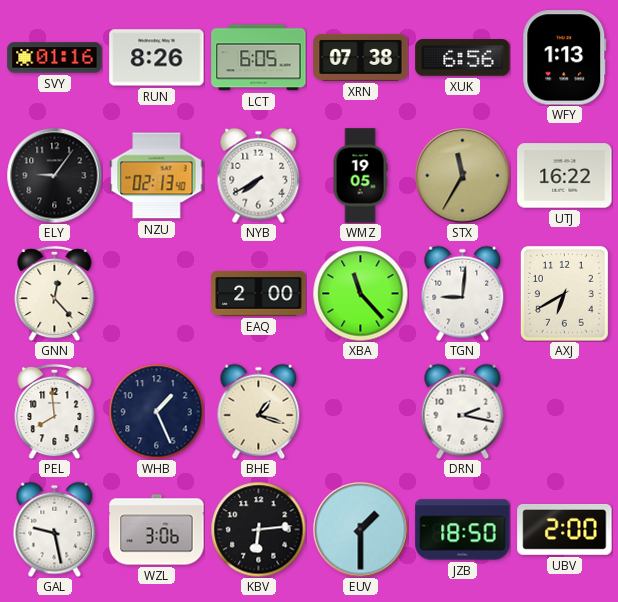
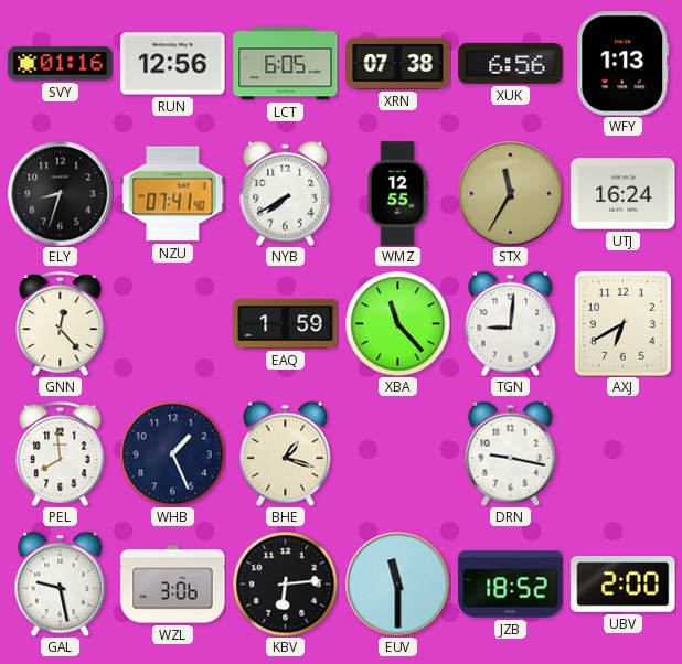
RUN: 8:26 -> 12:56 (173, 64)
ELY: 9:06 -> 8:33 (60, 193)
NZU: 02:13 -> 07:41 (173, 194)
WMZ: 19:05 -> 12:55 (397, 194)
UTJ: 16:22 -> 16:24 (624, 194)
EAQ: 2:00 -> 1:59 (286, 323)
DRN: 2:17 -> 9:17 (511, 453)
EUV: 1:30 -> 11:30 (397, 583)
JZB: 18:50 -> 18:52 (511, 585)
